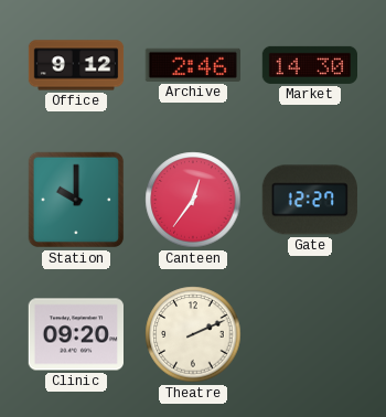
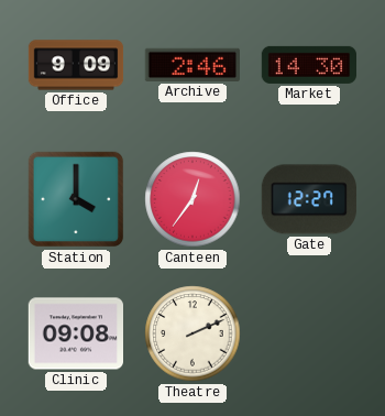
Office: 9:12 -> 9:09 (76, 65)
Station: 10:00 -> 4:00 (76, 199)
Clinic: 09:20 -> 09:08 (75, 333)
